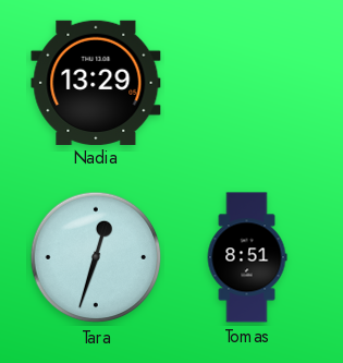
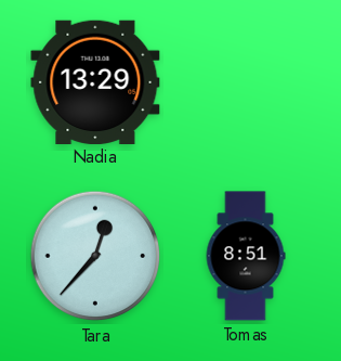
Tara: 12:33 -> 12:37 (95, 256)
